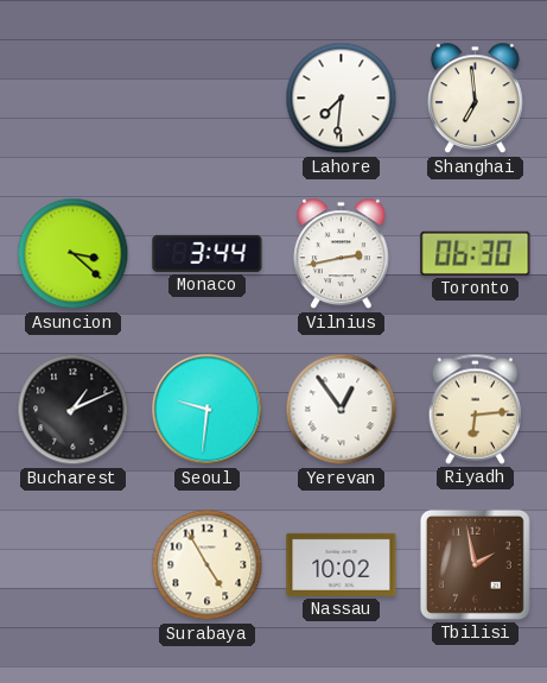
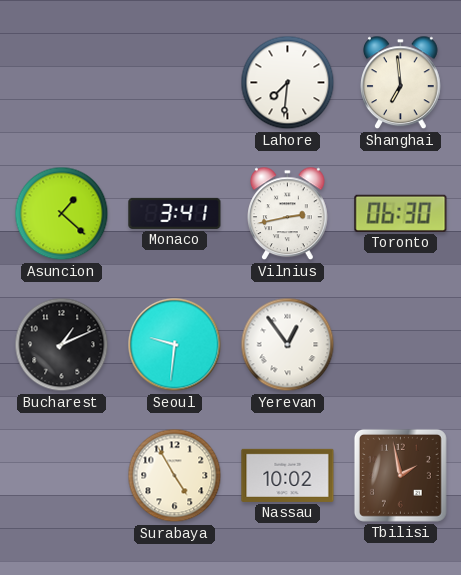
Asuncion: 3:22 -> 1:22 (62, 214)
Monaco: 3:44 -> 3:41 (175, 213)
Riyadh: 6:14 -> none (475, 409)
